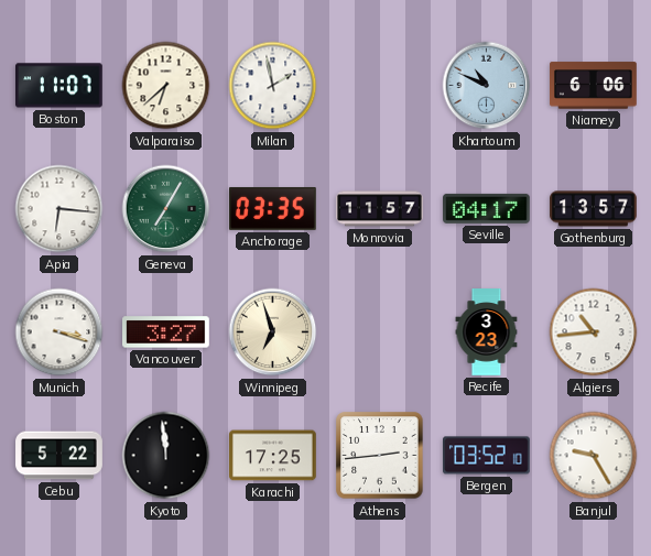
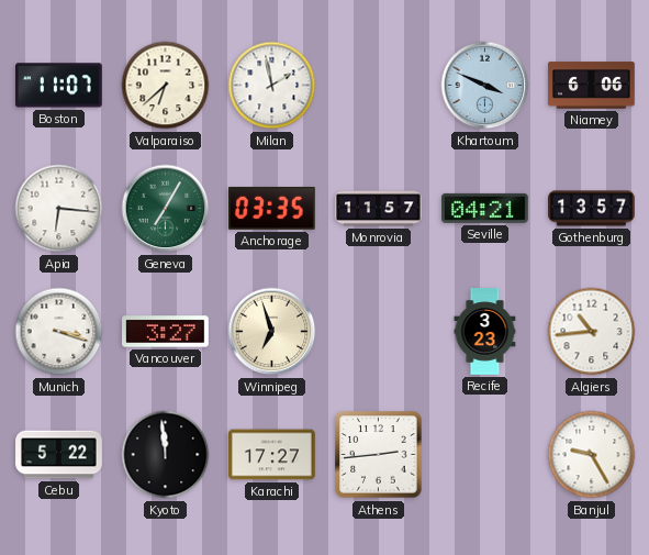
Khartoum: 10:49 -> 3:49 (485, 86)
Seville: 04:17 -> 04:21 (485, 208)
Karachi: 17:25 -> 17:27 (272, 455)
Bergen: 03:52 -> none (487, 456)
